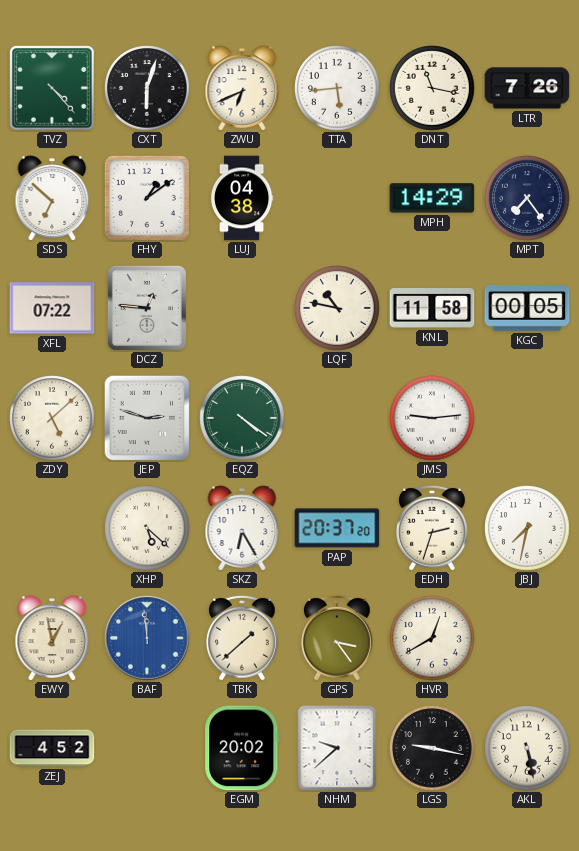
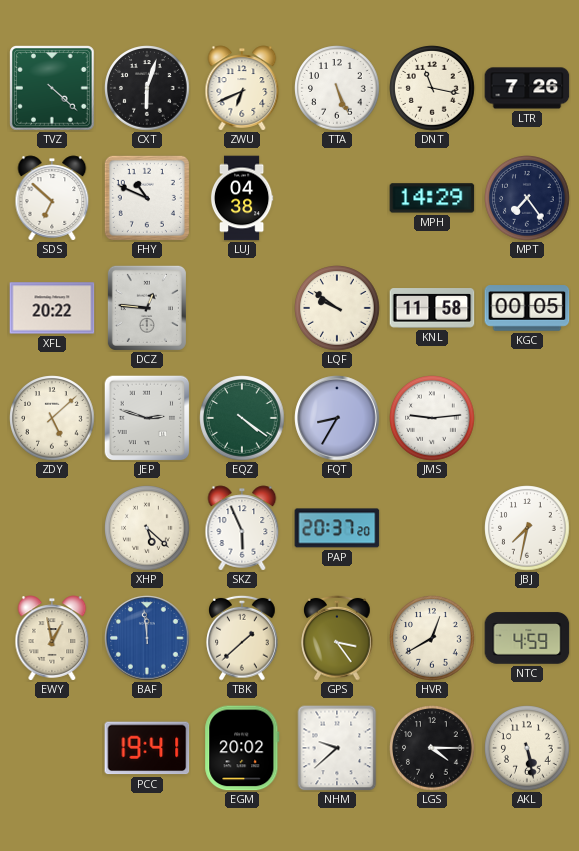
TVZ: 4:23 -> 4:22 (53, 89)
TTA: 5:44 -> 5:26 (337, 88)
FHY: 1:09 -> 10:49 (147, 198)
XFL: 07:22 -> 20:22 (52, 308)
LQF: 10:47 -> 9:51 (337, 308)
FQT: none -> 8:35 (337, 418)
SKZ: 6:25 -> 5:56 (242, 528)
EDH: 2:33 -> none (432, 528)
NTC: none -> 4:59 (527, 638)
ZEJ: 4:52 -> none (52, 748)
PCC: none -> 19:41 (147, 748)
LGS: 9:17 -> 4:15 (432, 748)
